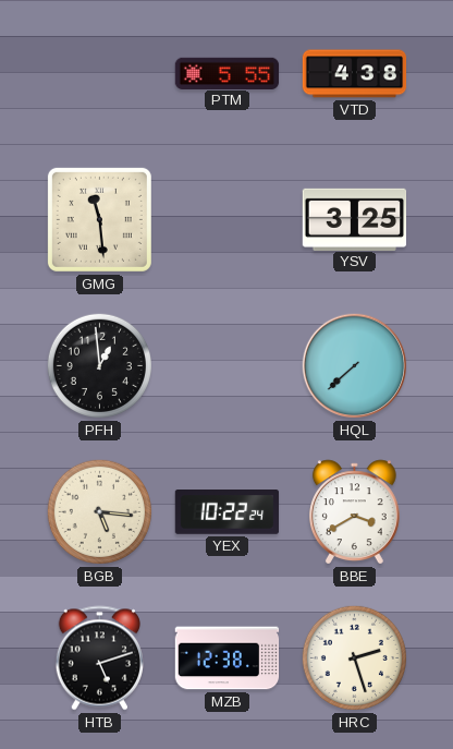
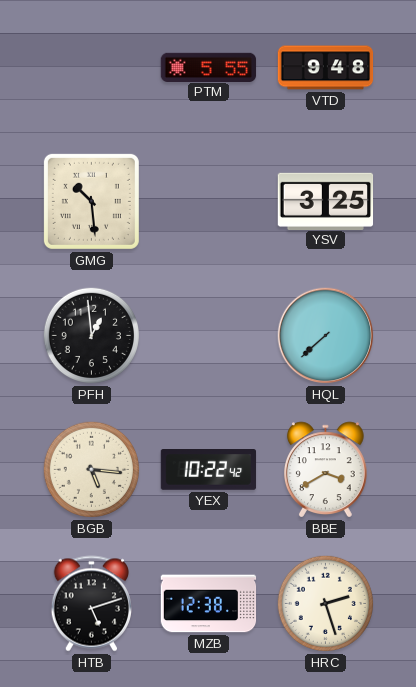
VTD: 4:38 -> 9:48 (326, 68)
GMG: 11:29 -> 10:29 (91, 201)
YEX: 10:22:24 -> 10:22:42 (209, 470)
